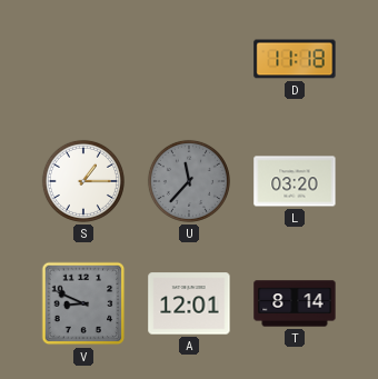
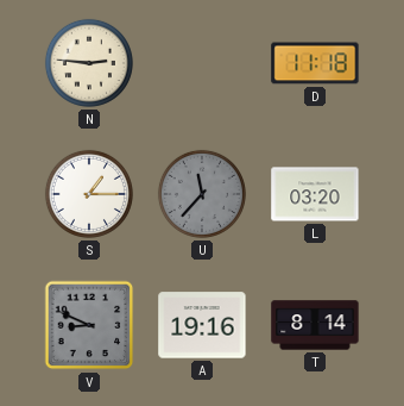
N: none -> 2:46 (89, 63)
A: 12:01 -> 19:16 (202, 325)
